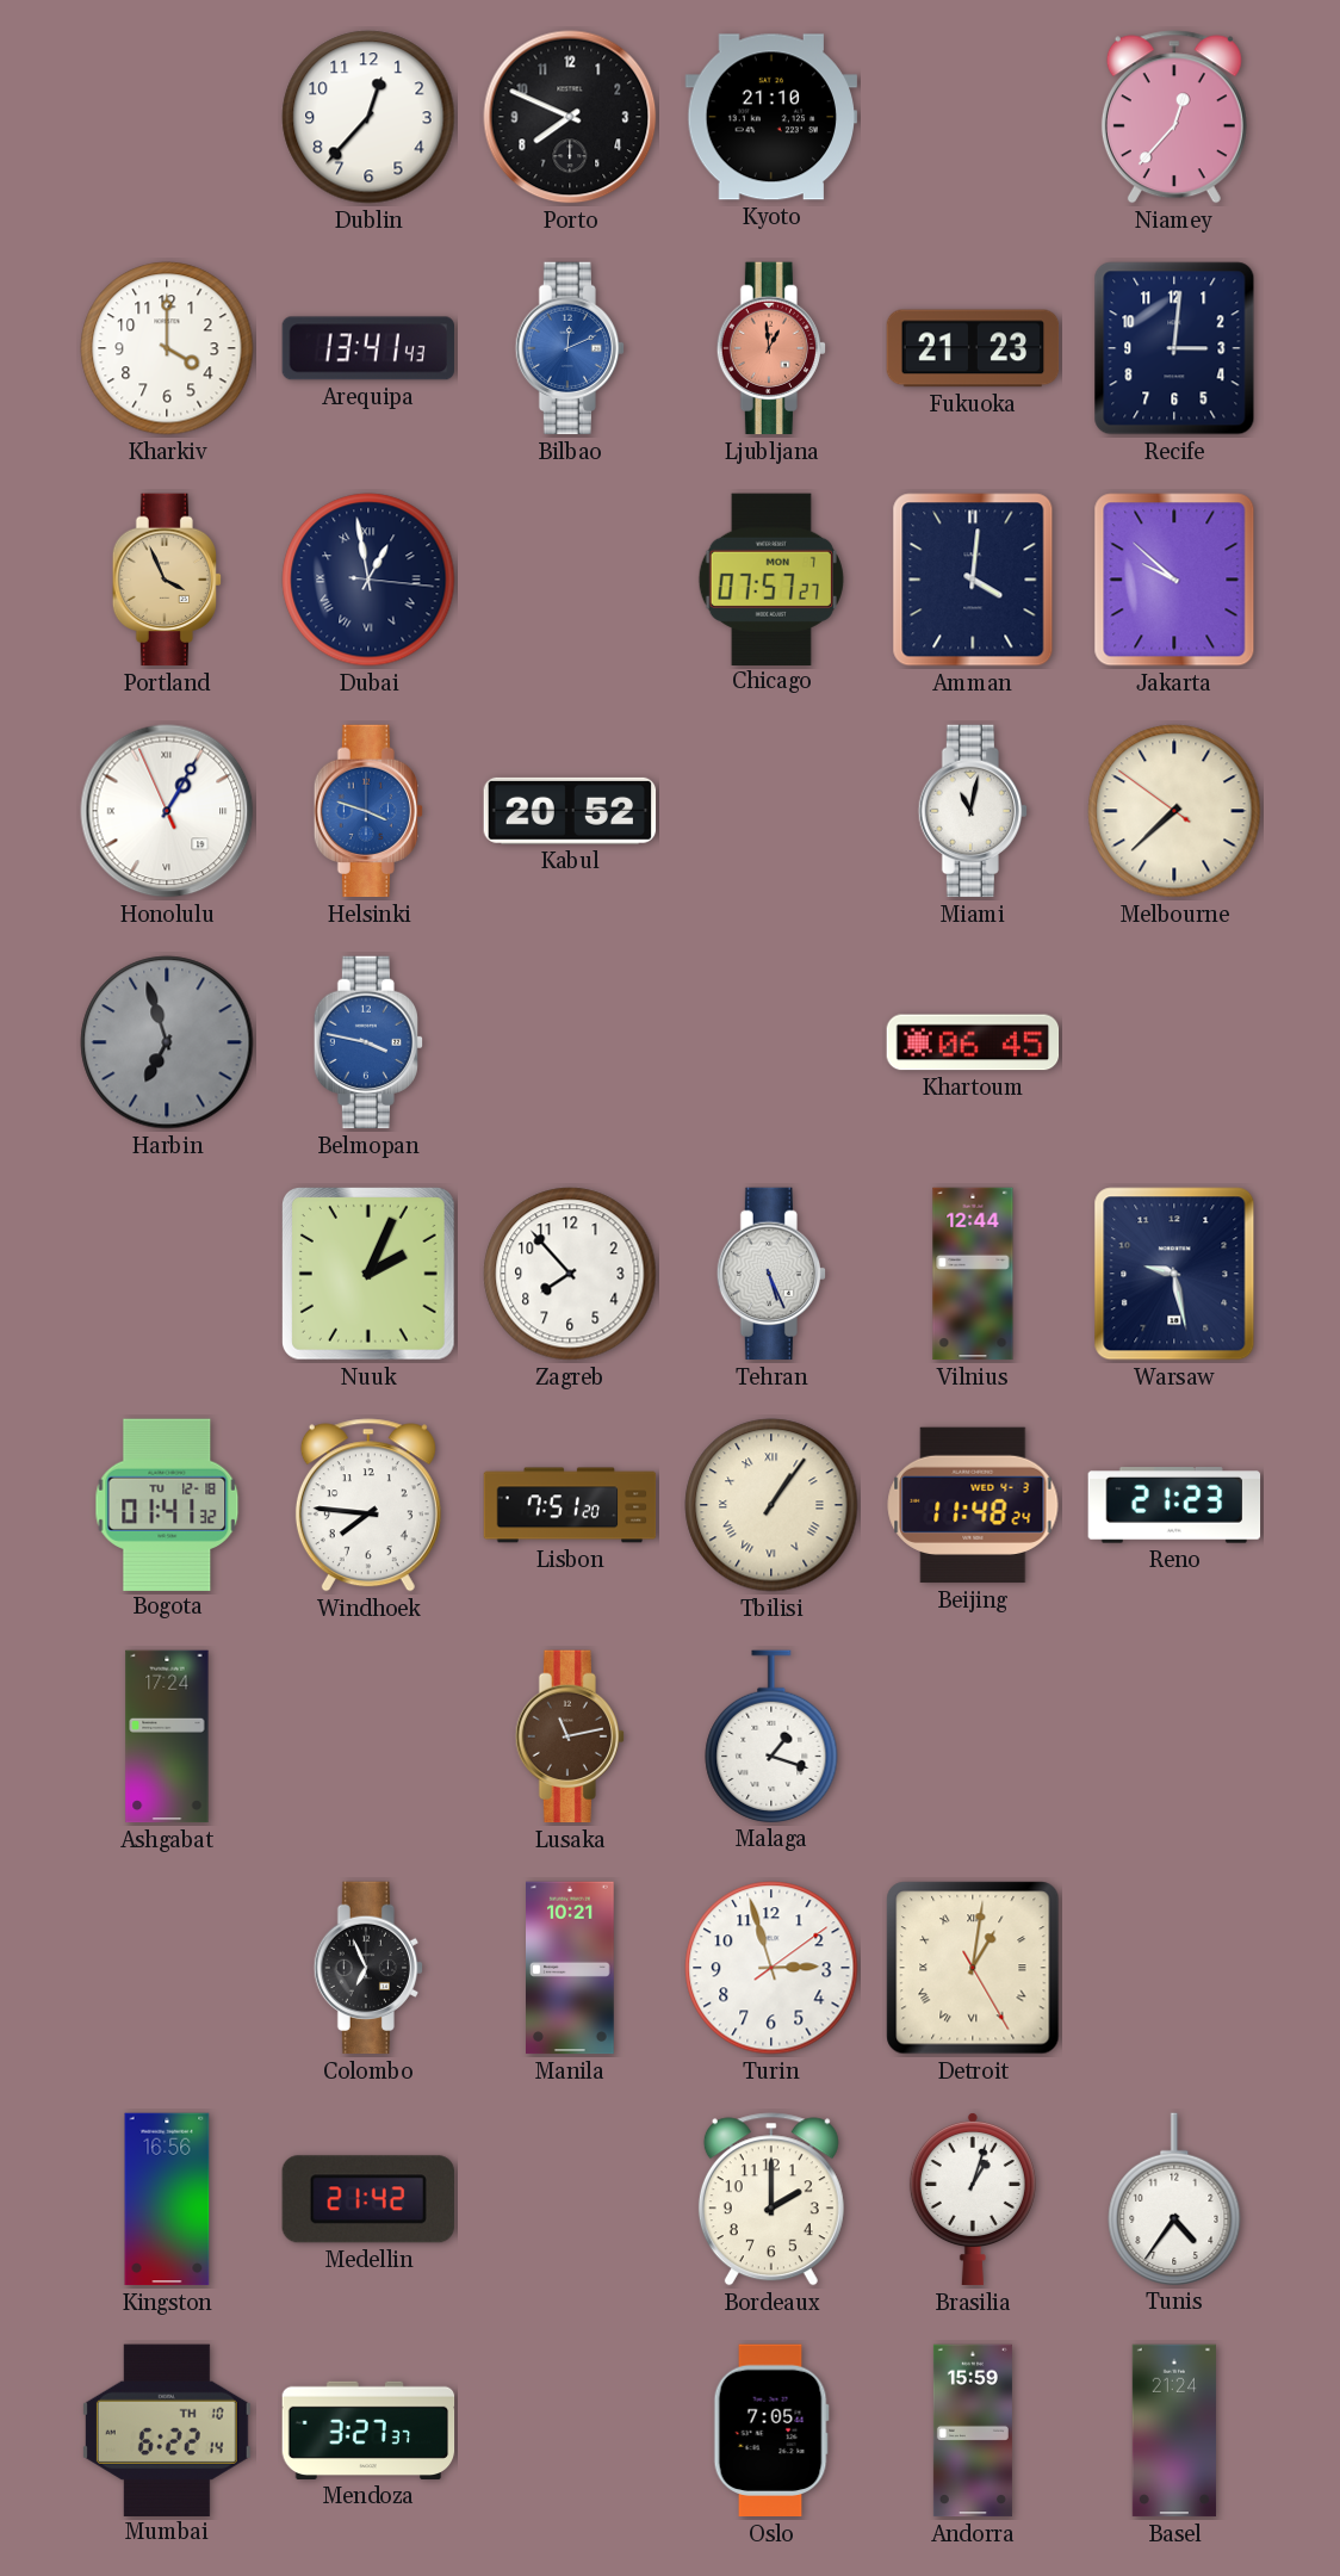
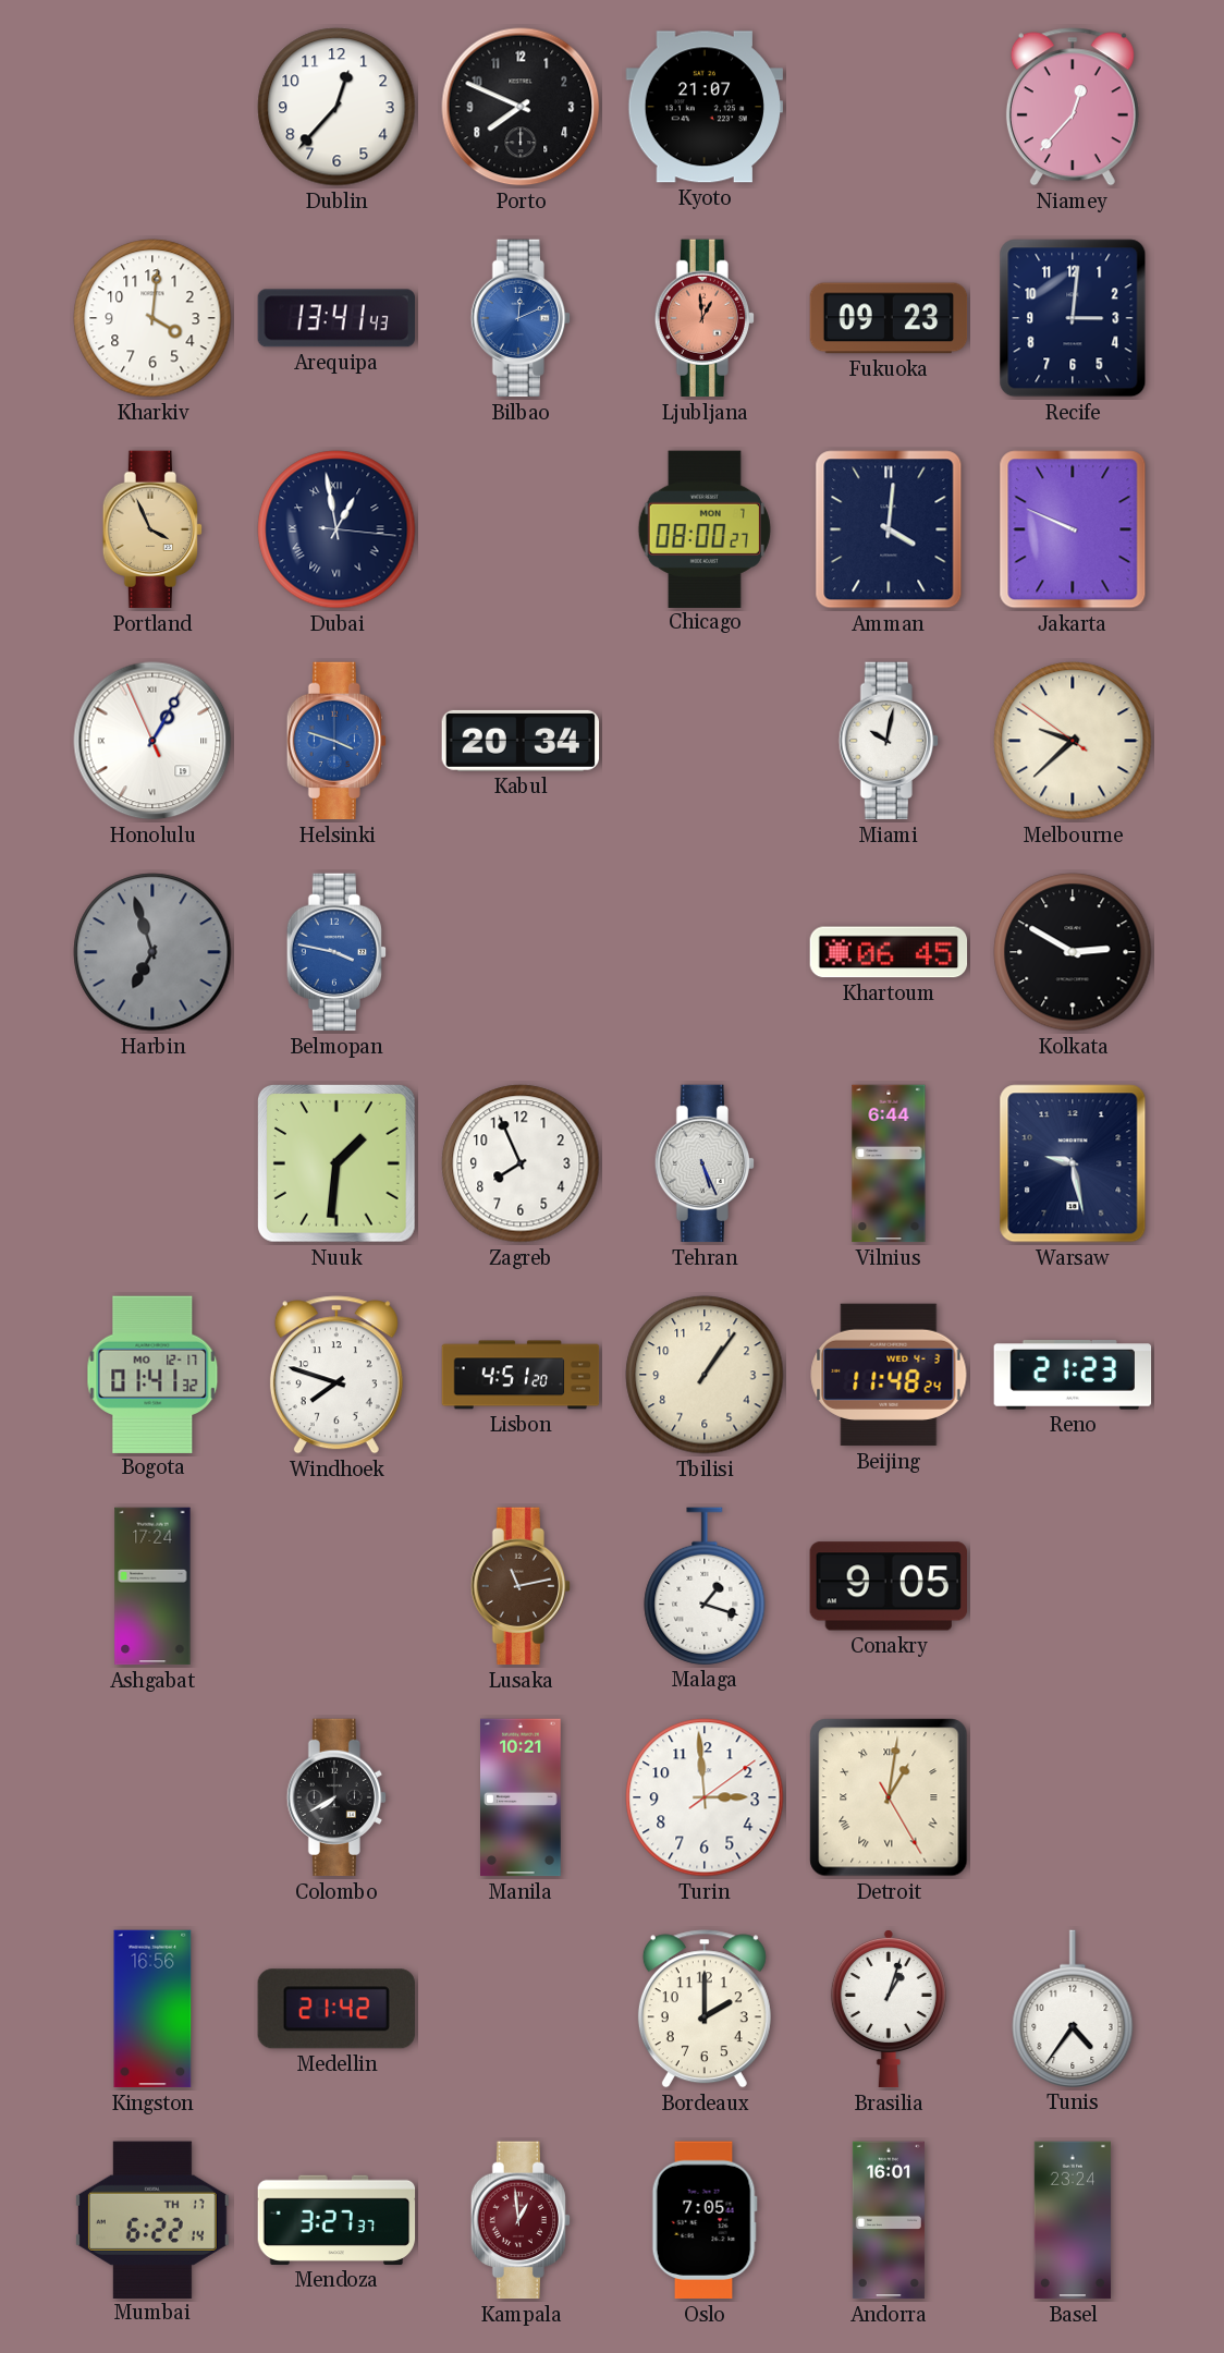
Kyoto: 21:10 -> 21:07 (703, 107)
Kharkiv: 4:00 -> 4:01 (152, 318)
Fukuoka: 21:23 -> 09:23 (889, 318)
Chicago: 07:57 -> 08:00 (705, 528)
Jakarta: 9:52 -> 9:49 (1073, 529)
Kabul: 20:52 -> 20:34 (521, 741)
Miami: 11:02 -> 10:02 (888, 741)
Melbourne: 7:37 -> 9:37 (1073, 741)
Kolkata: none -> 2:50 (1073, 952)
Nuuk: 2:04 -> 1:31 (338, 1165)
Zagreb: 7:53 -> 7:56 (521, 1163)
Vilnius: 12:44 -> 6:44 (889, 1163)
Bogota date: TU 12-18 -> MO 12-17 (152, 1374)
Windhoek: 7:46 -> 7:48 (336, 1375)
Lisbon: 7:51 -> 4:51 (521, 1375)
Tbilisi numerals: Roman -> Arabic (705, 1375)
Conakry: none -> 9:05 (888, 1586)
Colombo: 6:56 -> 7:40 (335, 1797)
Turin: 2:57 -> 2:59 (705, 1797)
Mumbai date: TH 10 -> TH 17 (152, 2219)
Kampala: none -> 12:59 (519, 2220)
Andorra: 15:59 -> 16:01 (889, 2220)
Basel: 21:24 -> 23:24 (1073, 2220)
